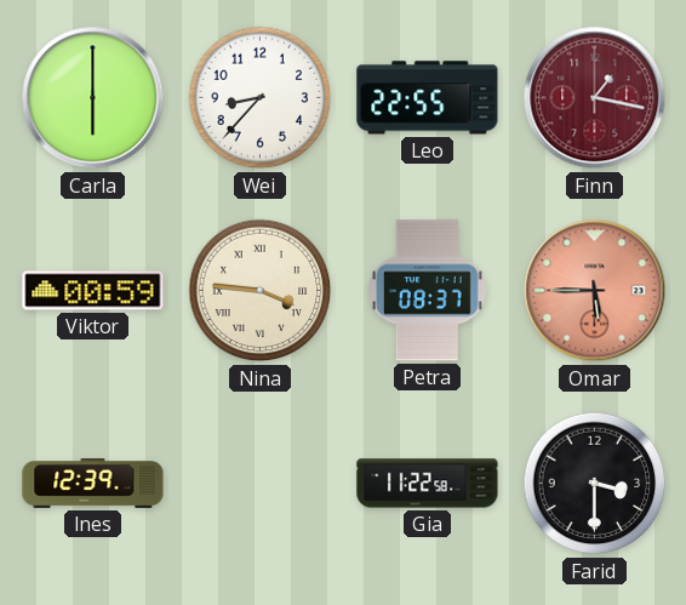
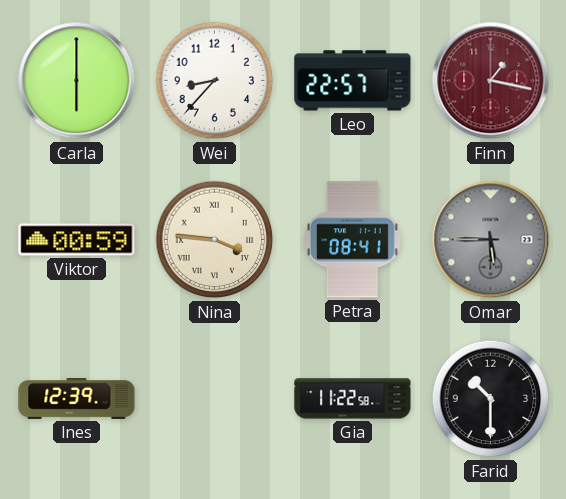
Leo: 22:55 -> 22:57 (353, 81)
Petra: 08:37 -> 08:41 (352, 240)
Omar dial: salmon -> grey (491, 240)
Farid: 3:30 -> 10:30 (491, 399)
